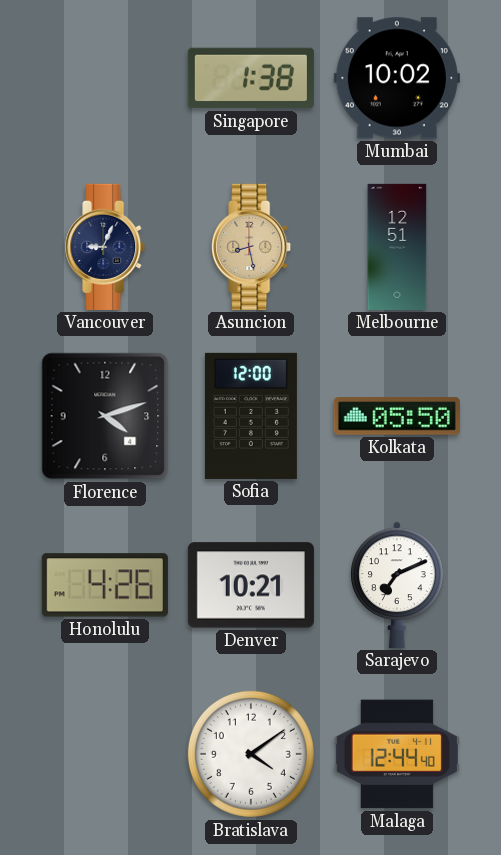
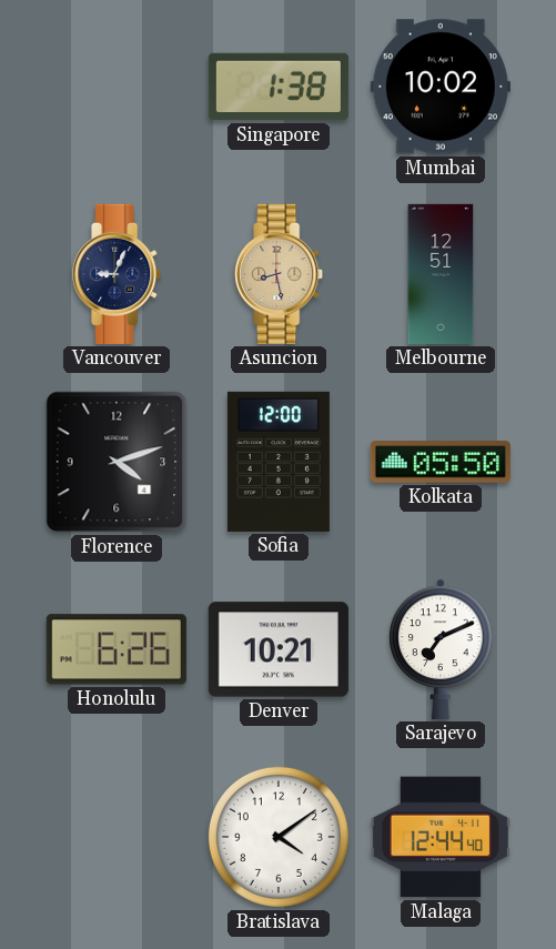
Honolulu: 4:26 -> 6:26 (117, 649)
